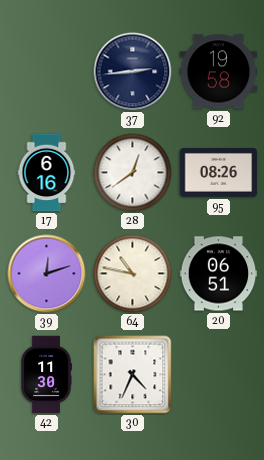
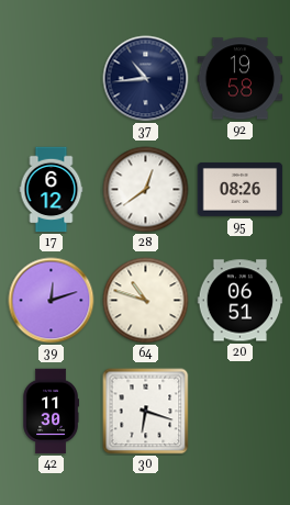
37: 2:44 -> 10:44 (146, 79)
17: 6:16 -> 6:12 (52, 190)
64: 10:47 -> 10:48 (146, 301)
30: 4:34 -> 6:18 (146, 412)
